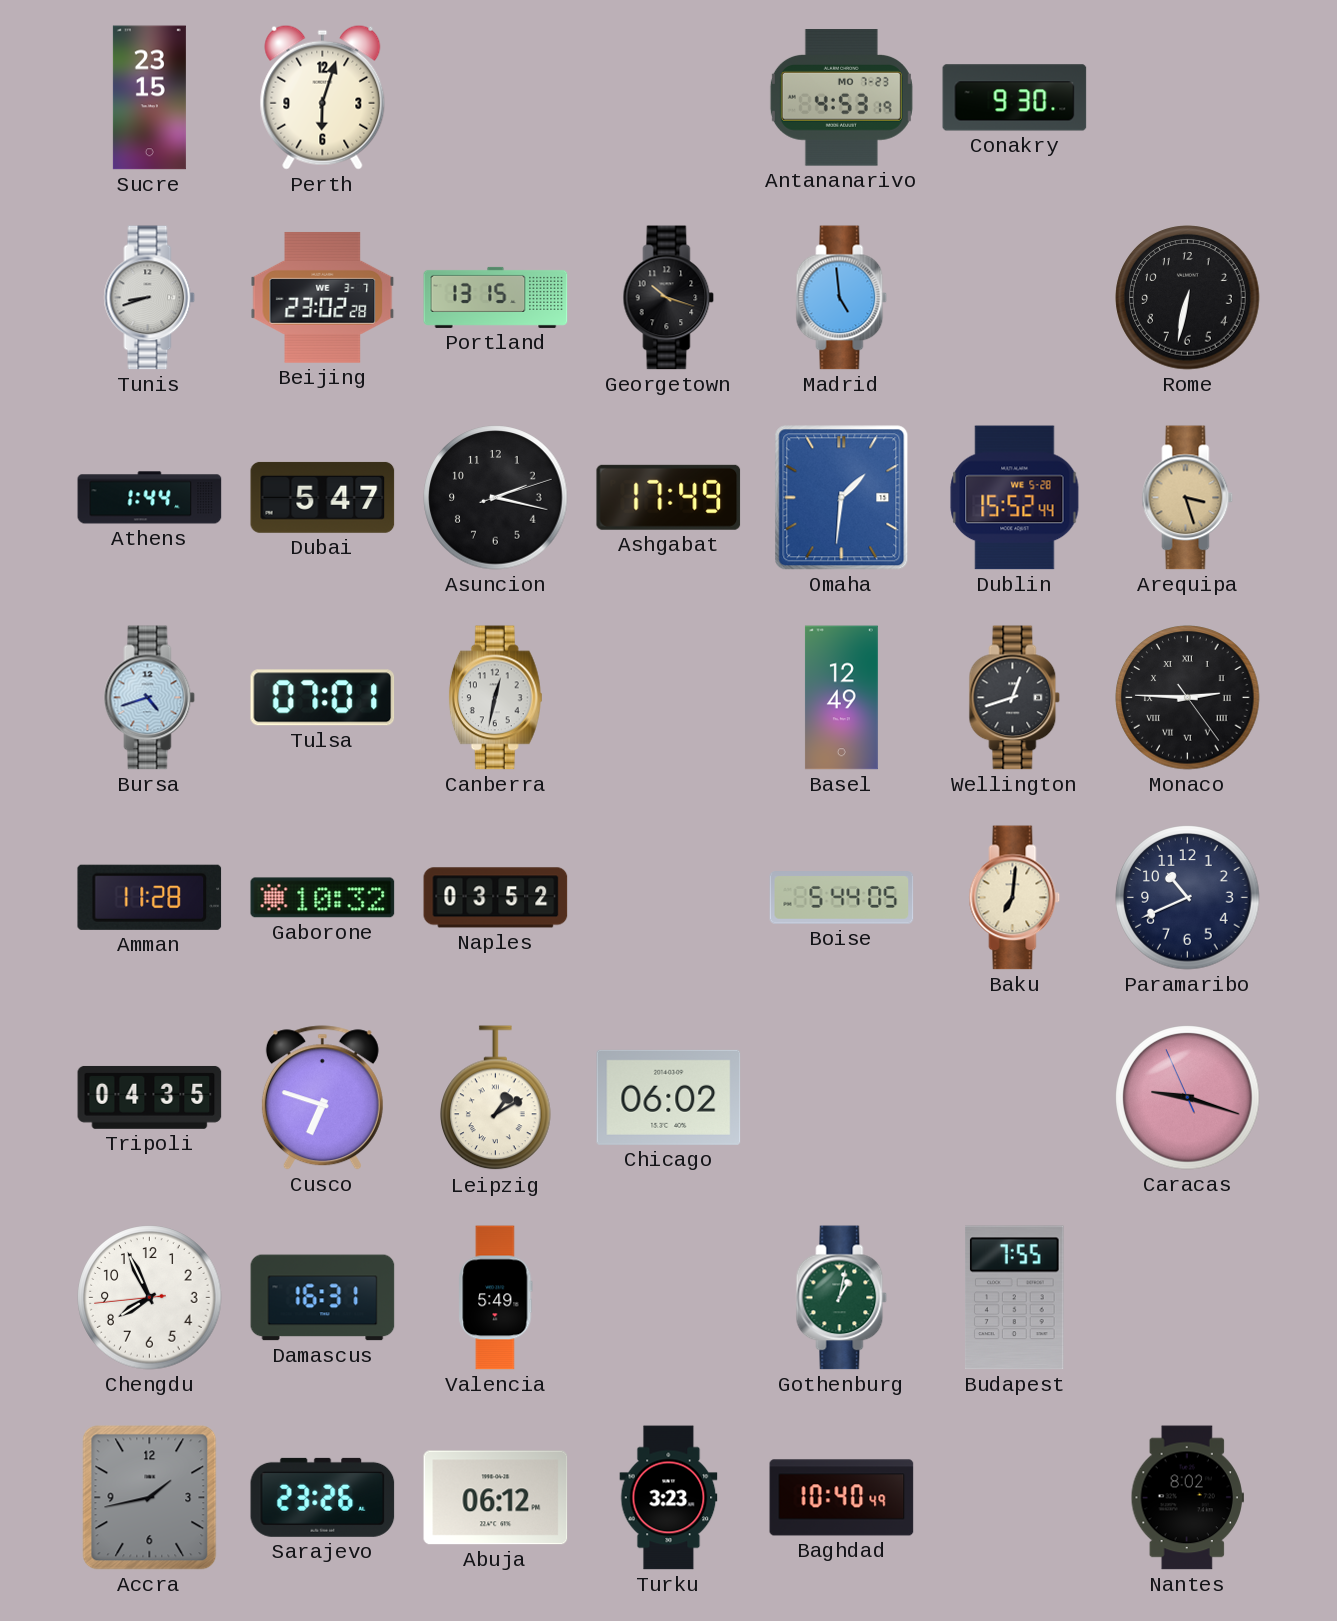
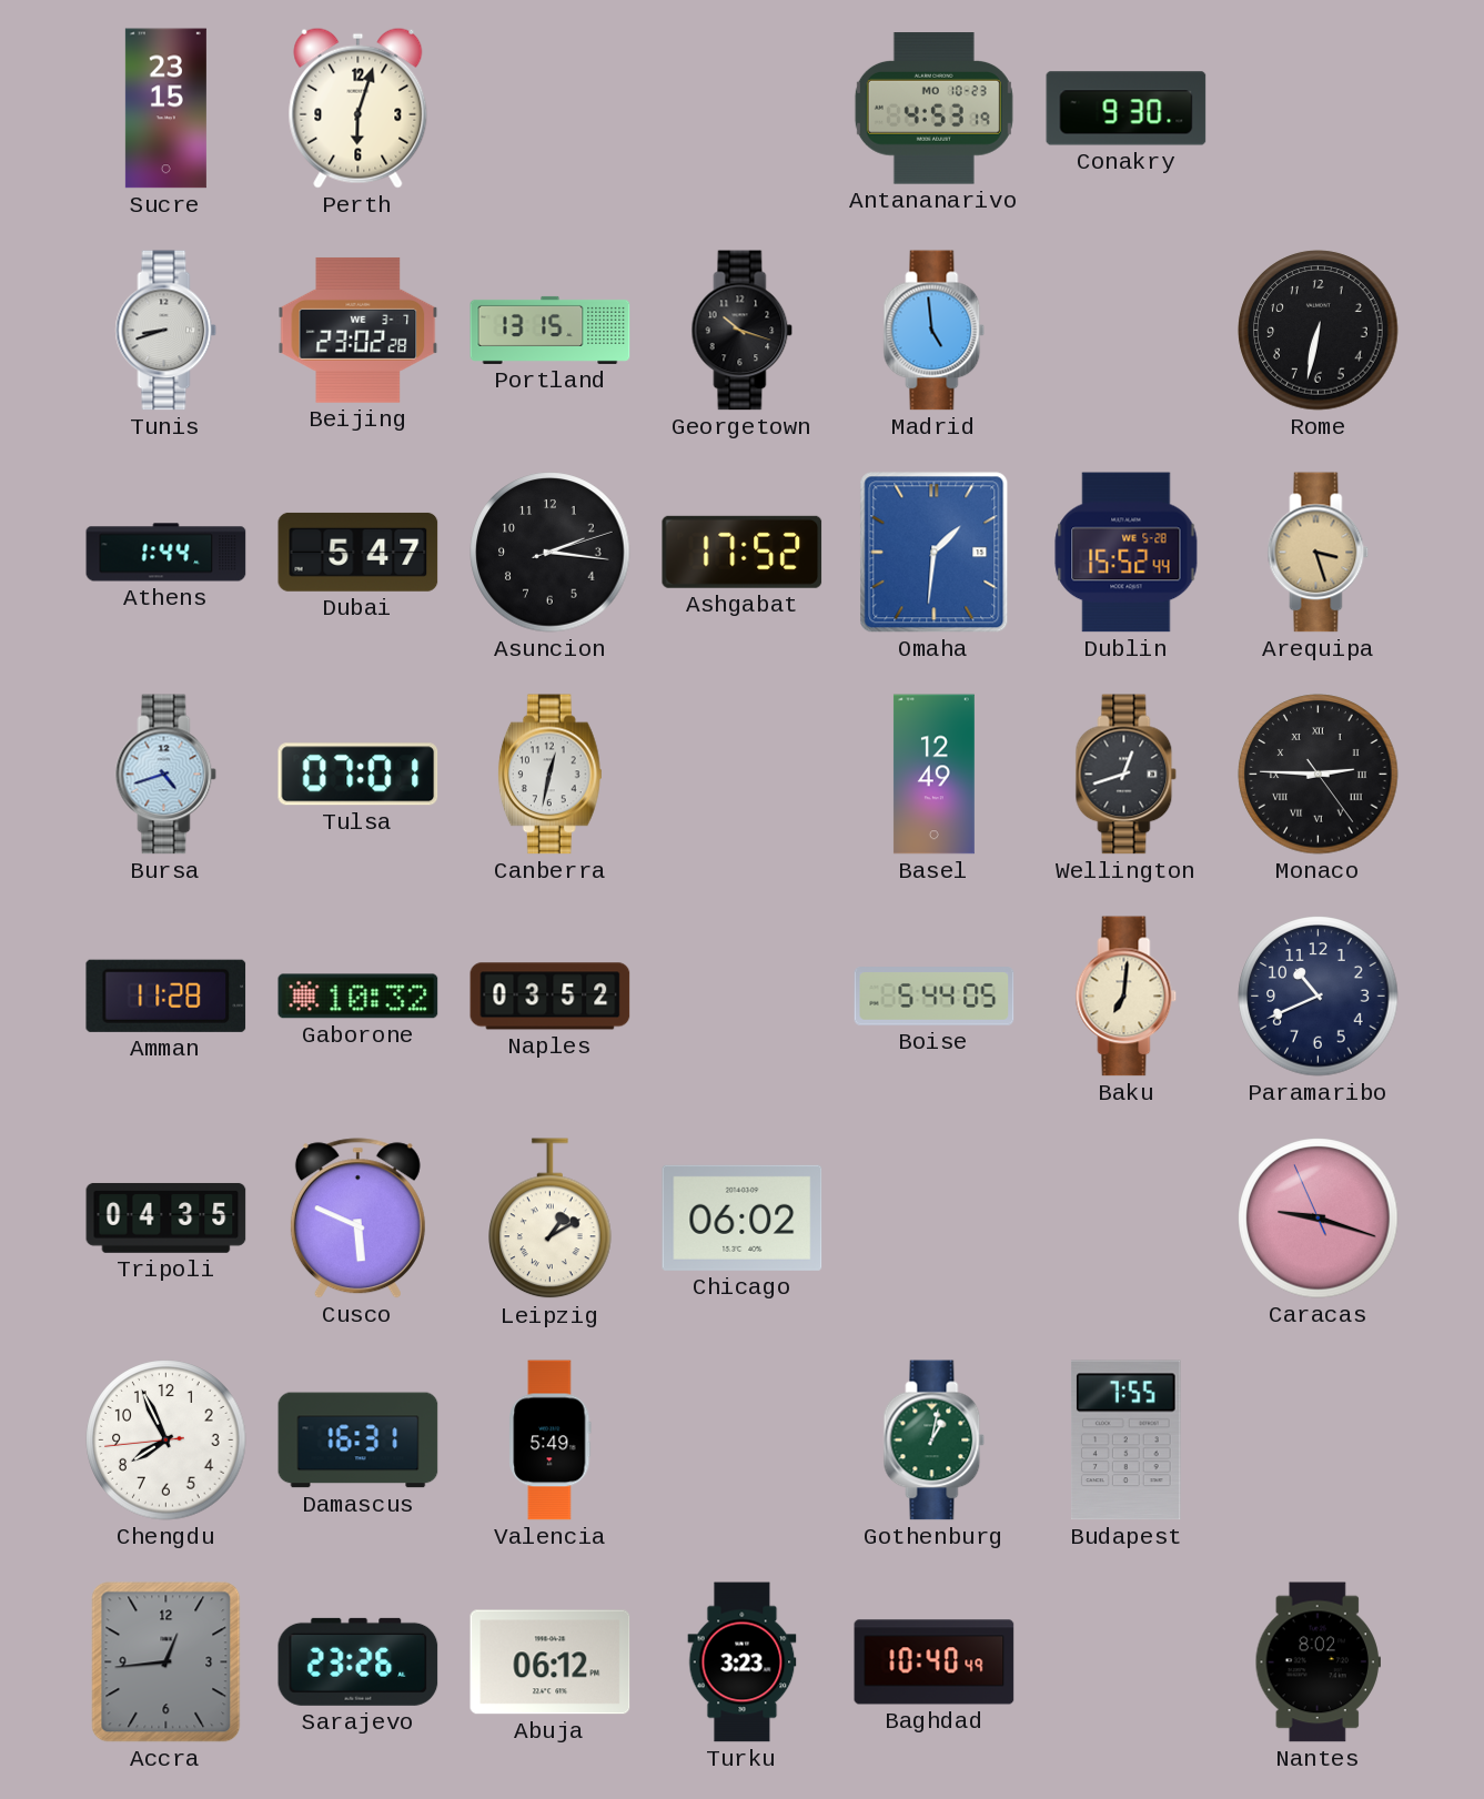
Antananarivo date: MO 7-23 -> MO 10-23 (933, 109)
Asuncion: 2:17 -> 2:16 (551, 553)
Ashgabat: 17:49 -> 17:52 (743, 552)
Cusco: 6:48 -> 5:49 (357, 1219)
Accra: 1:43 -> 12:44 (166, 1662)
